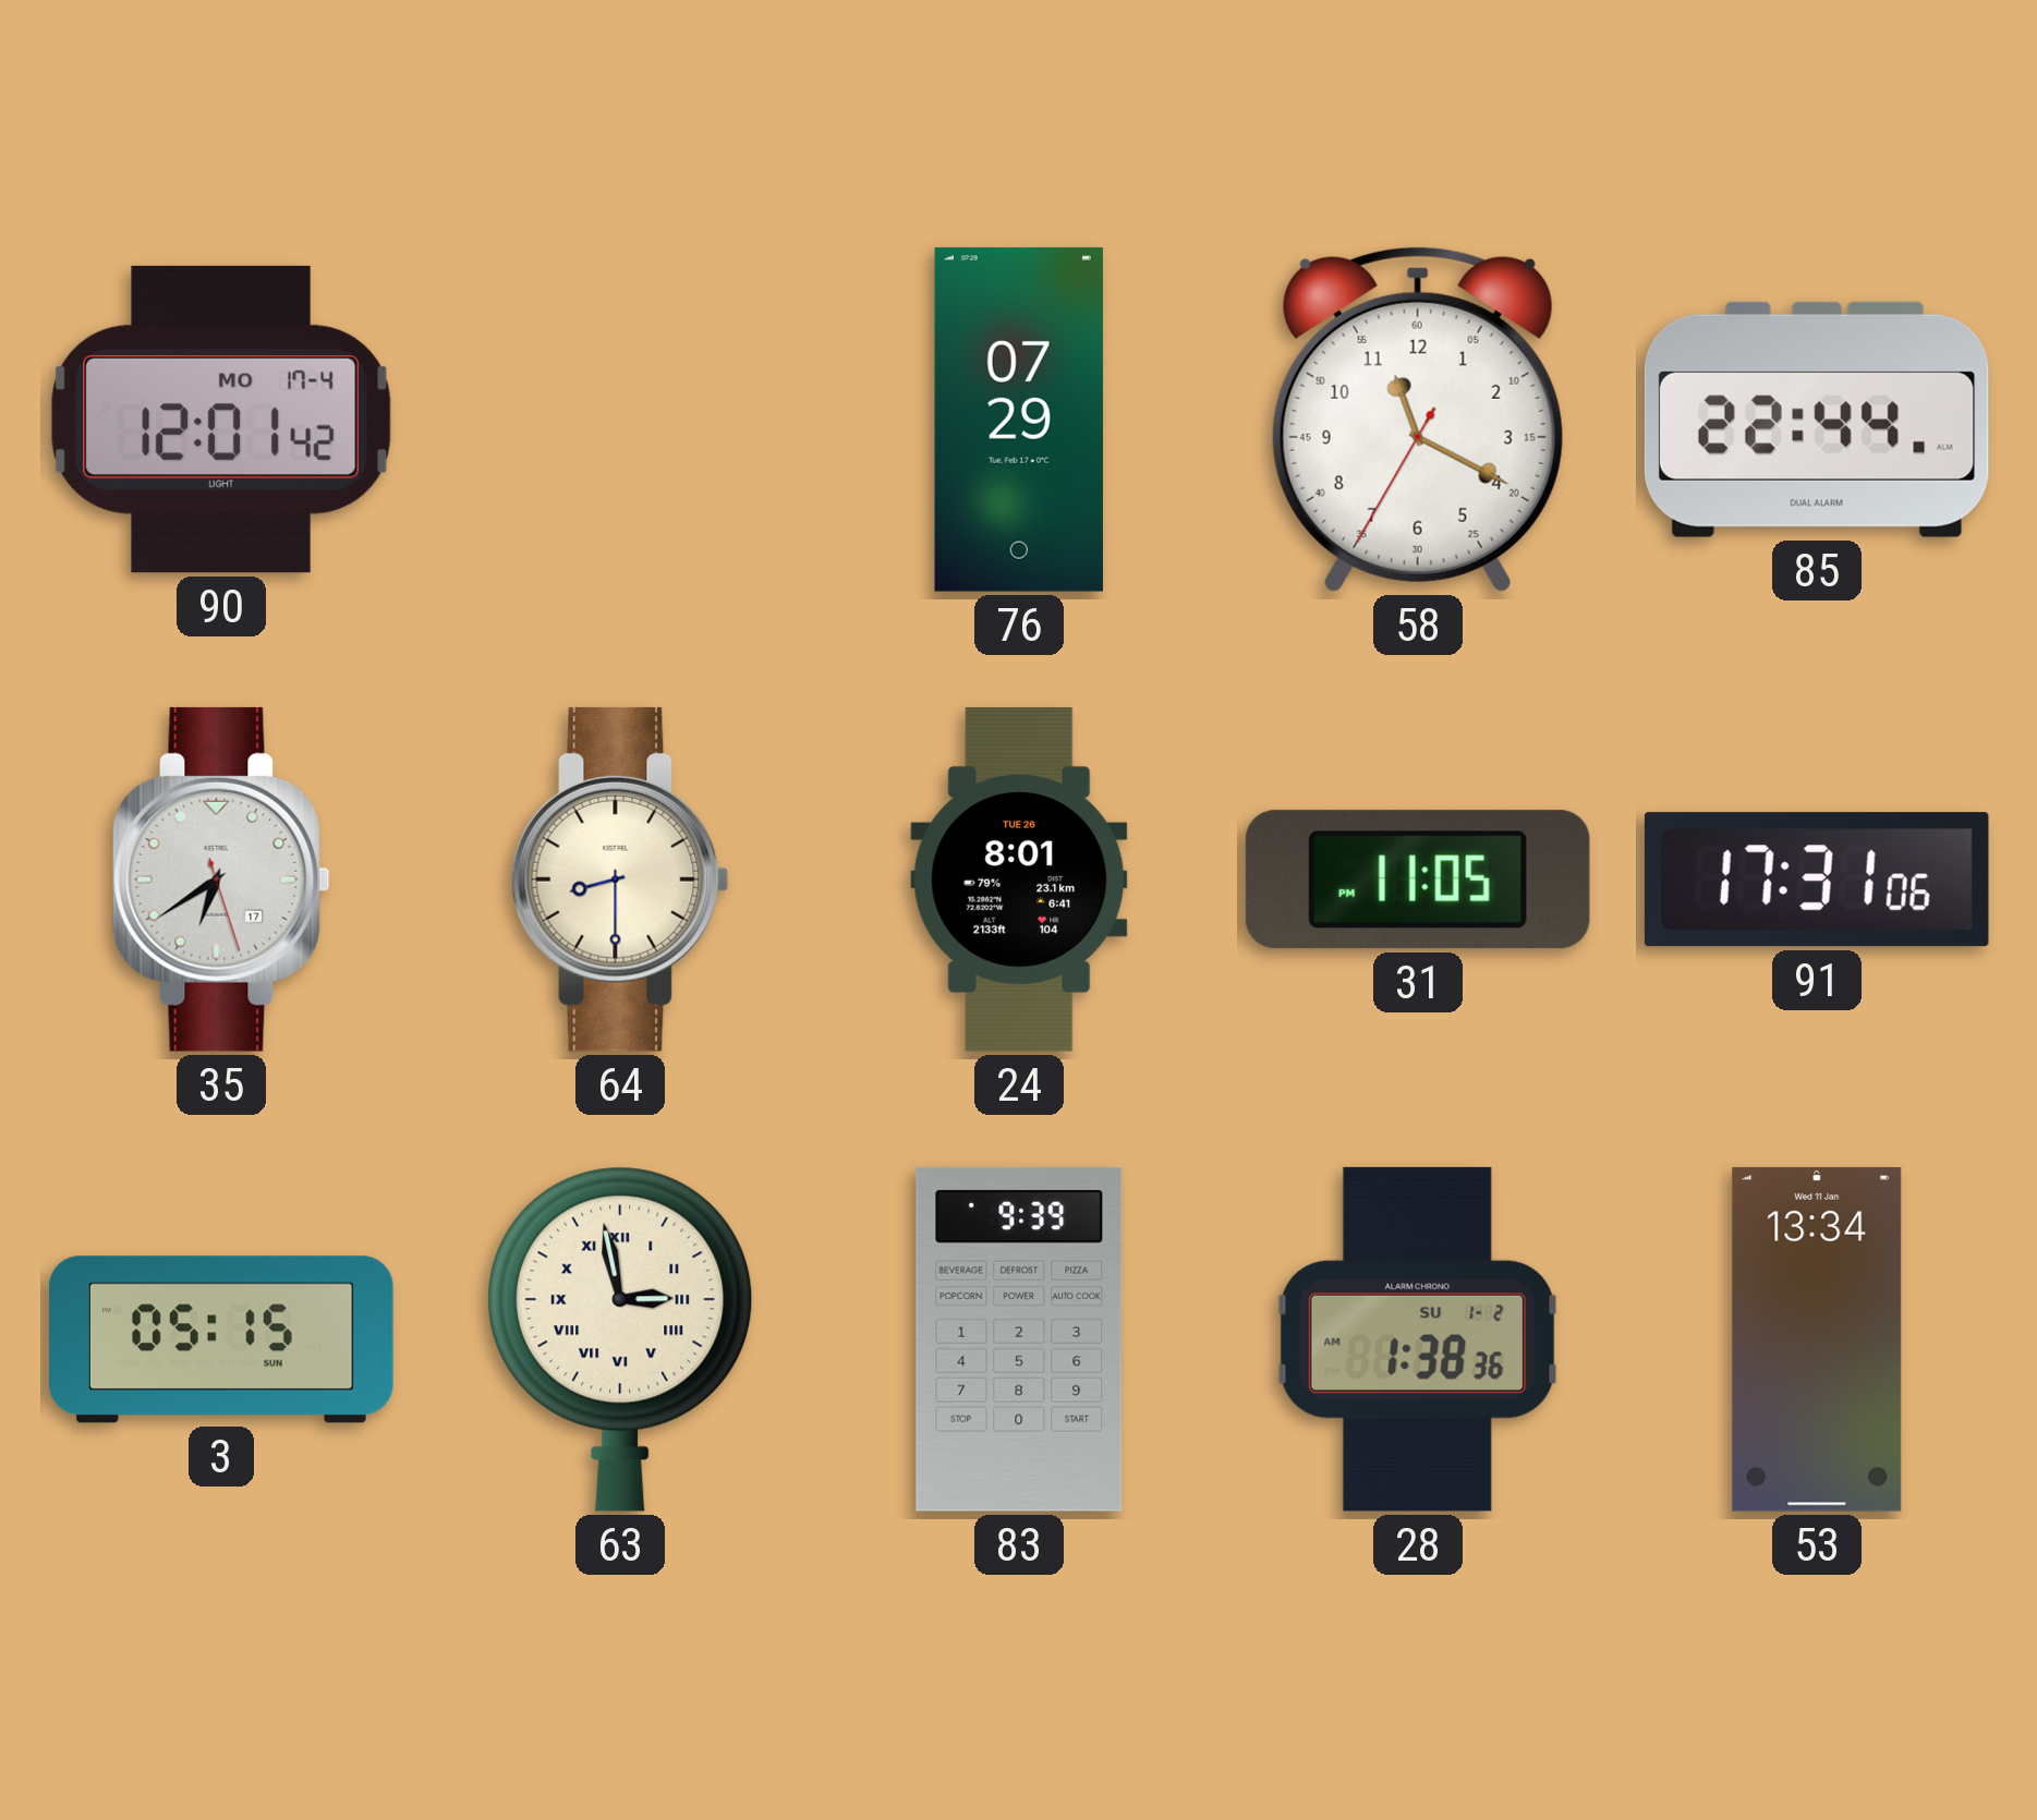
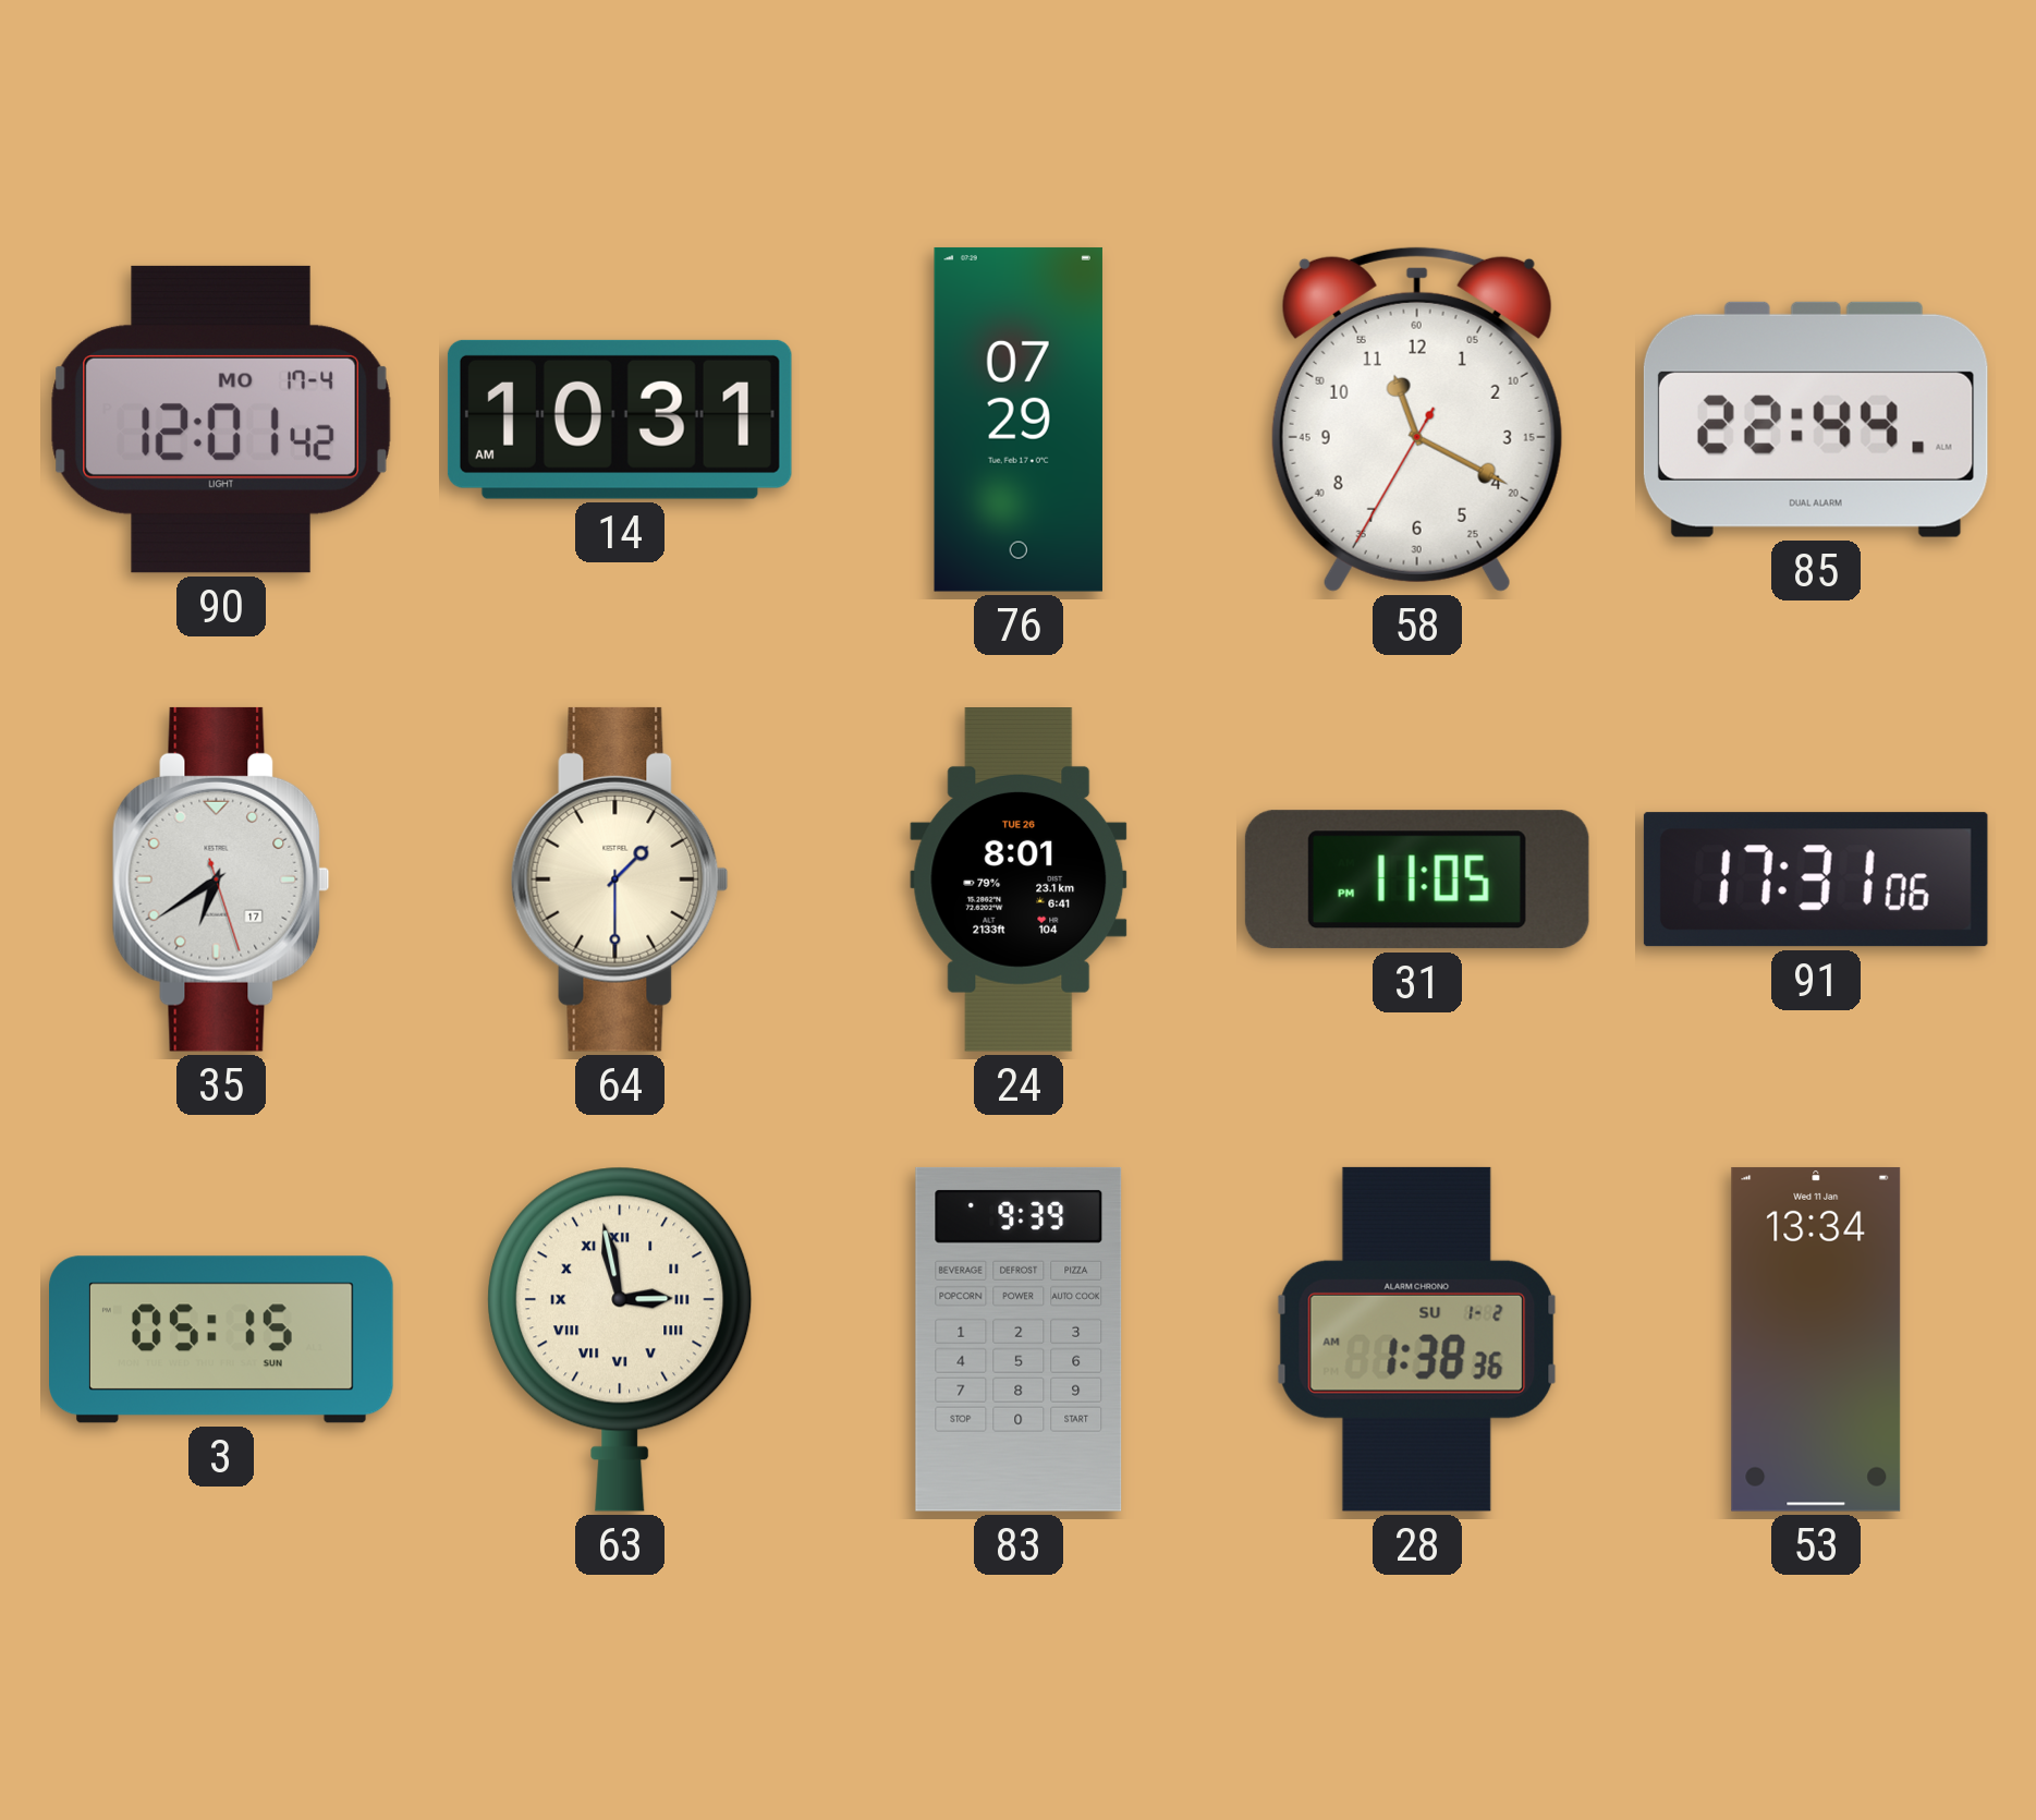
14: none -> 10:31 (620, 420)
64: 8:30 -> 1:30 (620, 879)
